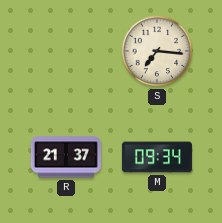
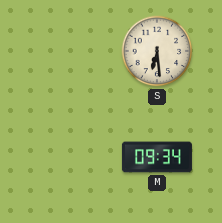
S: 7:16 -> 6:29 (157, 51)
R: 21:37 -> none (66, 157)
